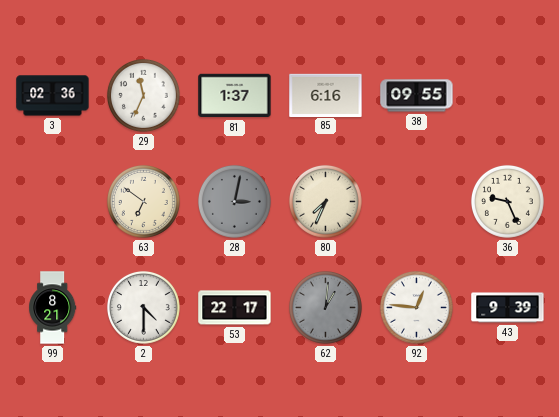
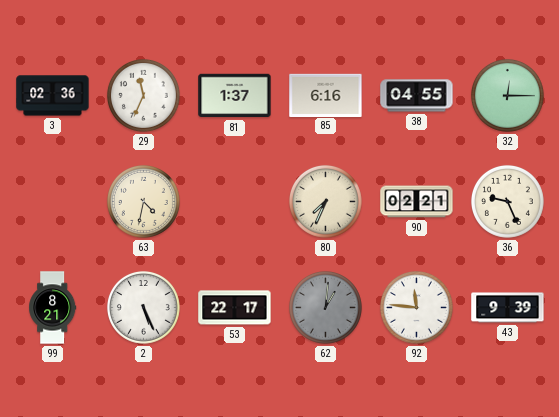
38: 09:55 -> 04:55 (417, 96)
32: none -> 12:15 (507, 95)
63: 6:51 -> 4:32 (143, 201)
28: 3:02 -> none (234, 201)
90: none -> 02:21 (417, 202)
2: 4:30 -> 5:26 (143, 307)
92: 12:46 -> 11:46 (416, 307)
